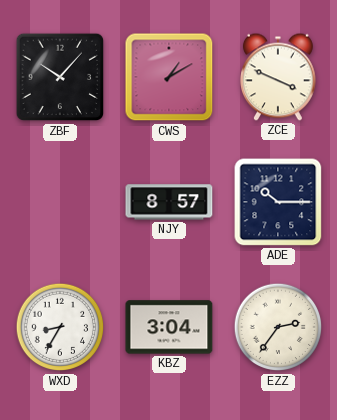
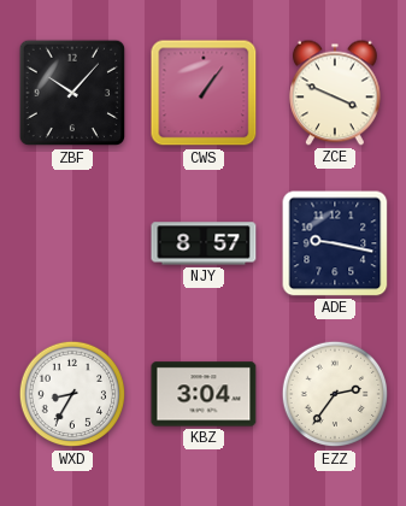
CWS: 1:10 -> 1:06 (204, 93)
ADE: 10:15 -> 9:17 (335, 243)
